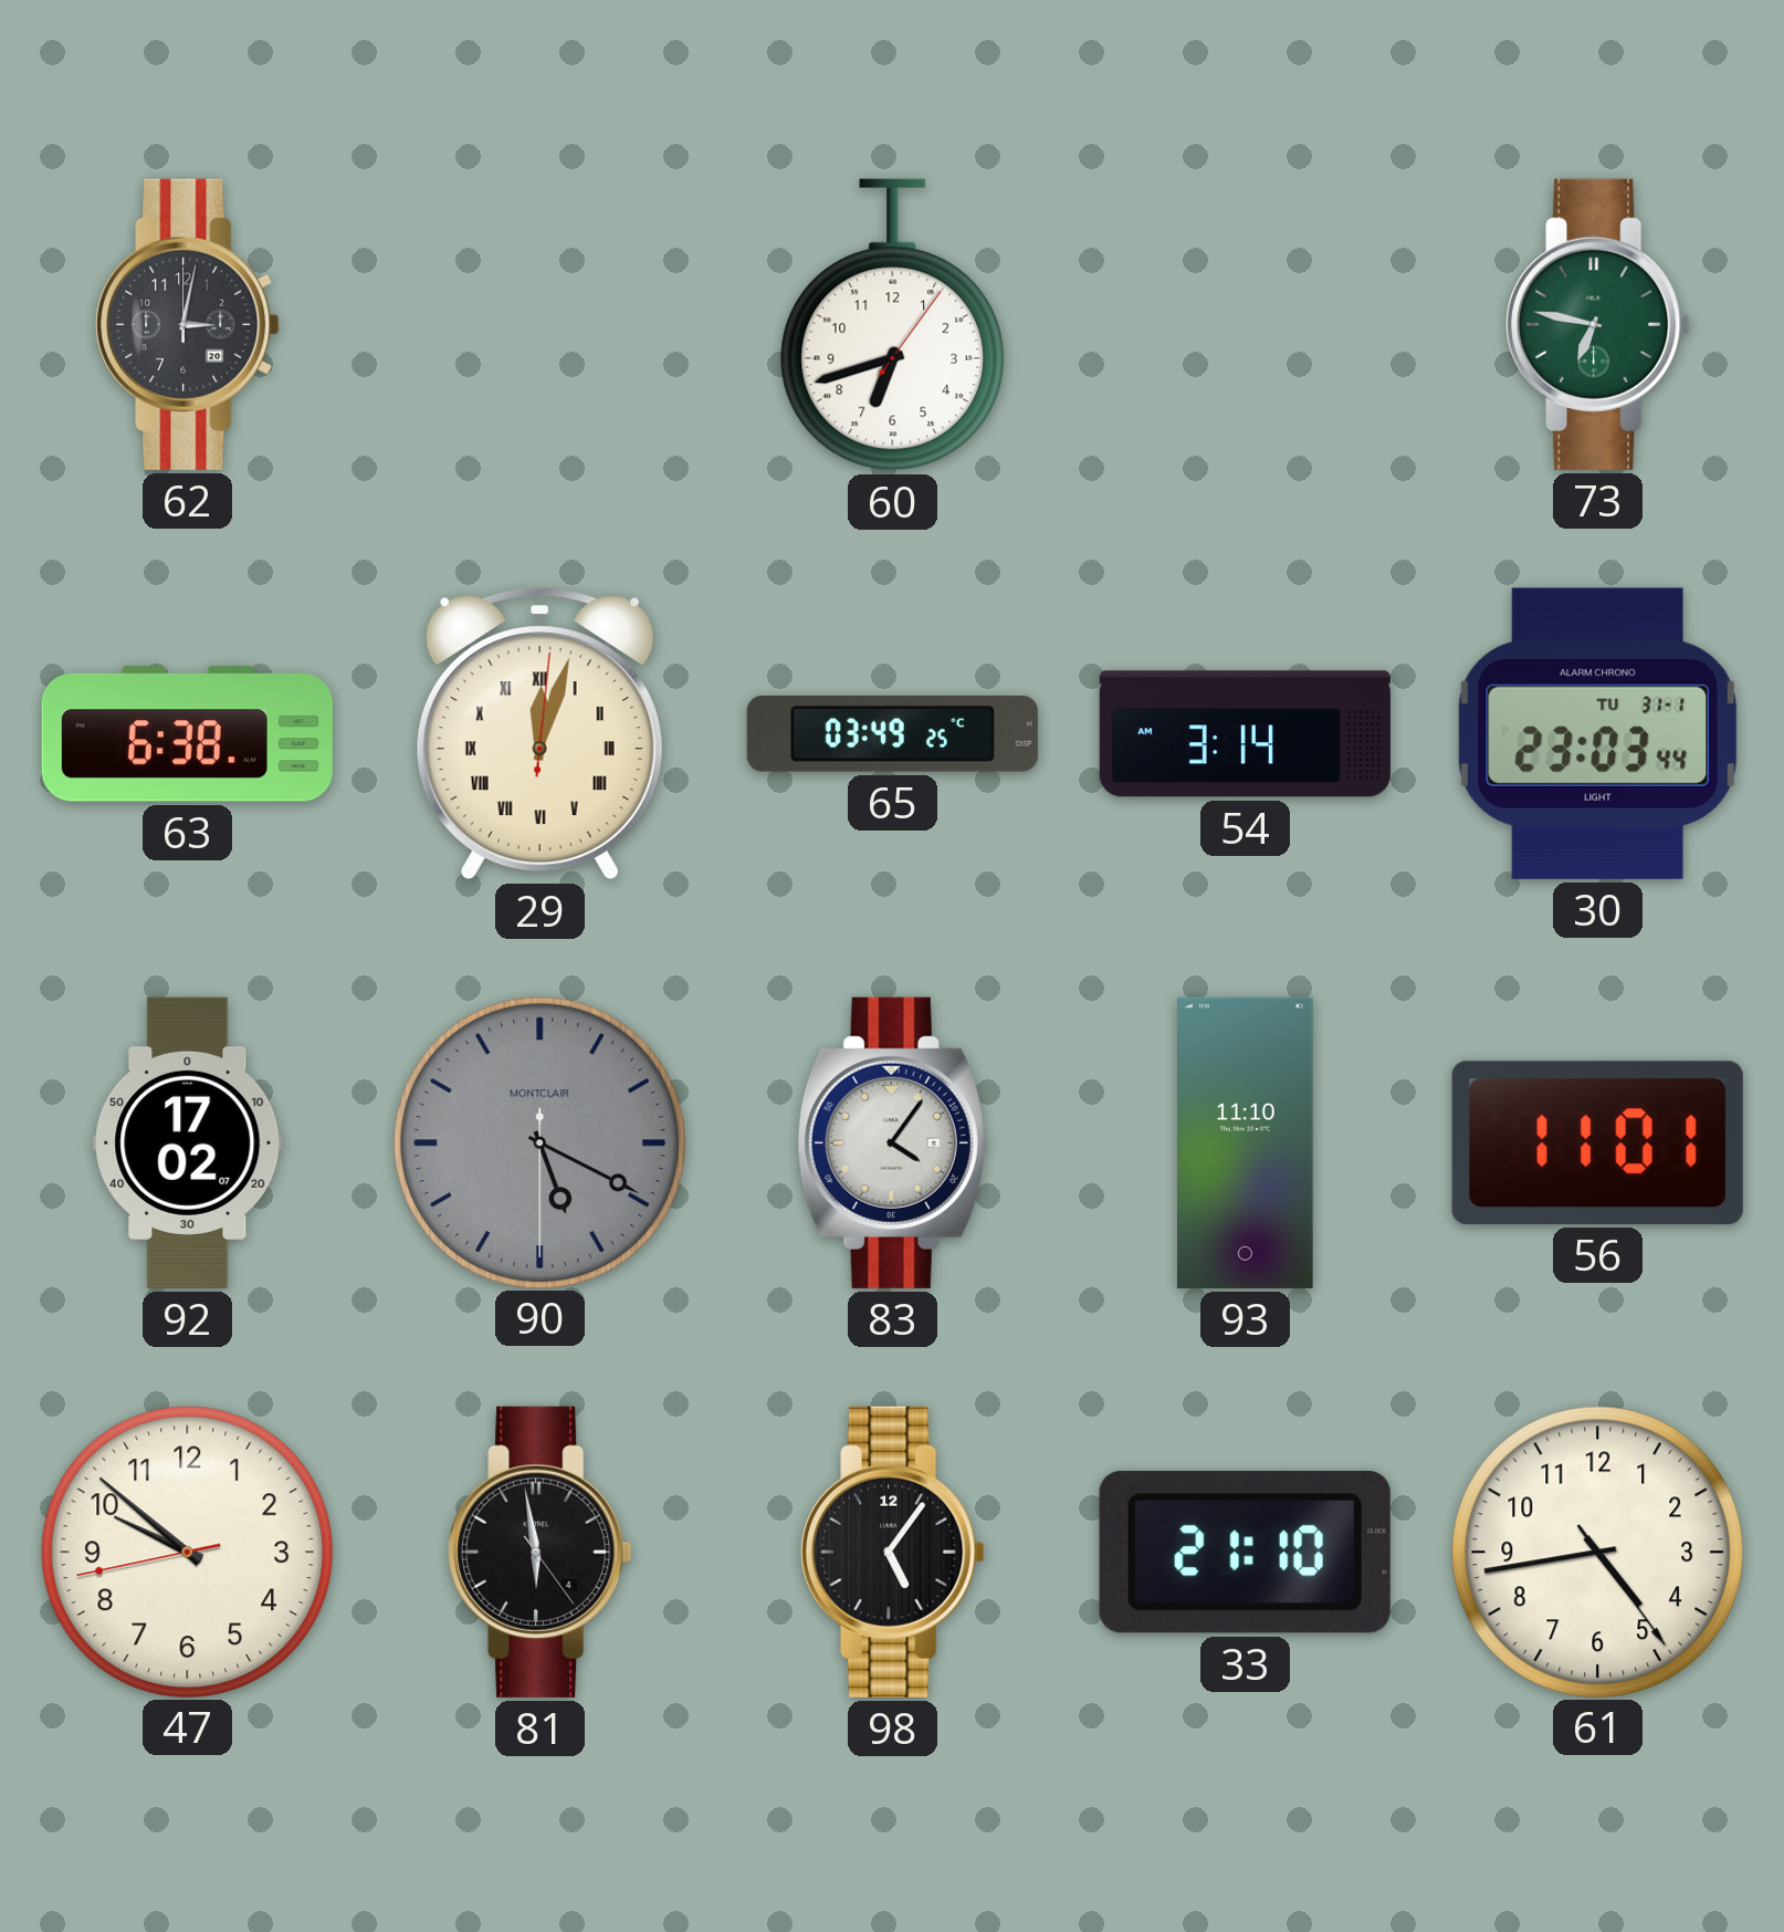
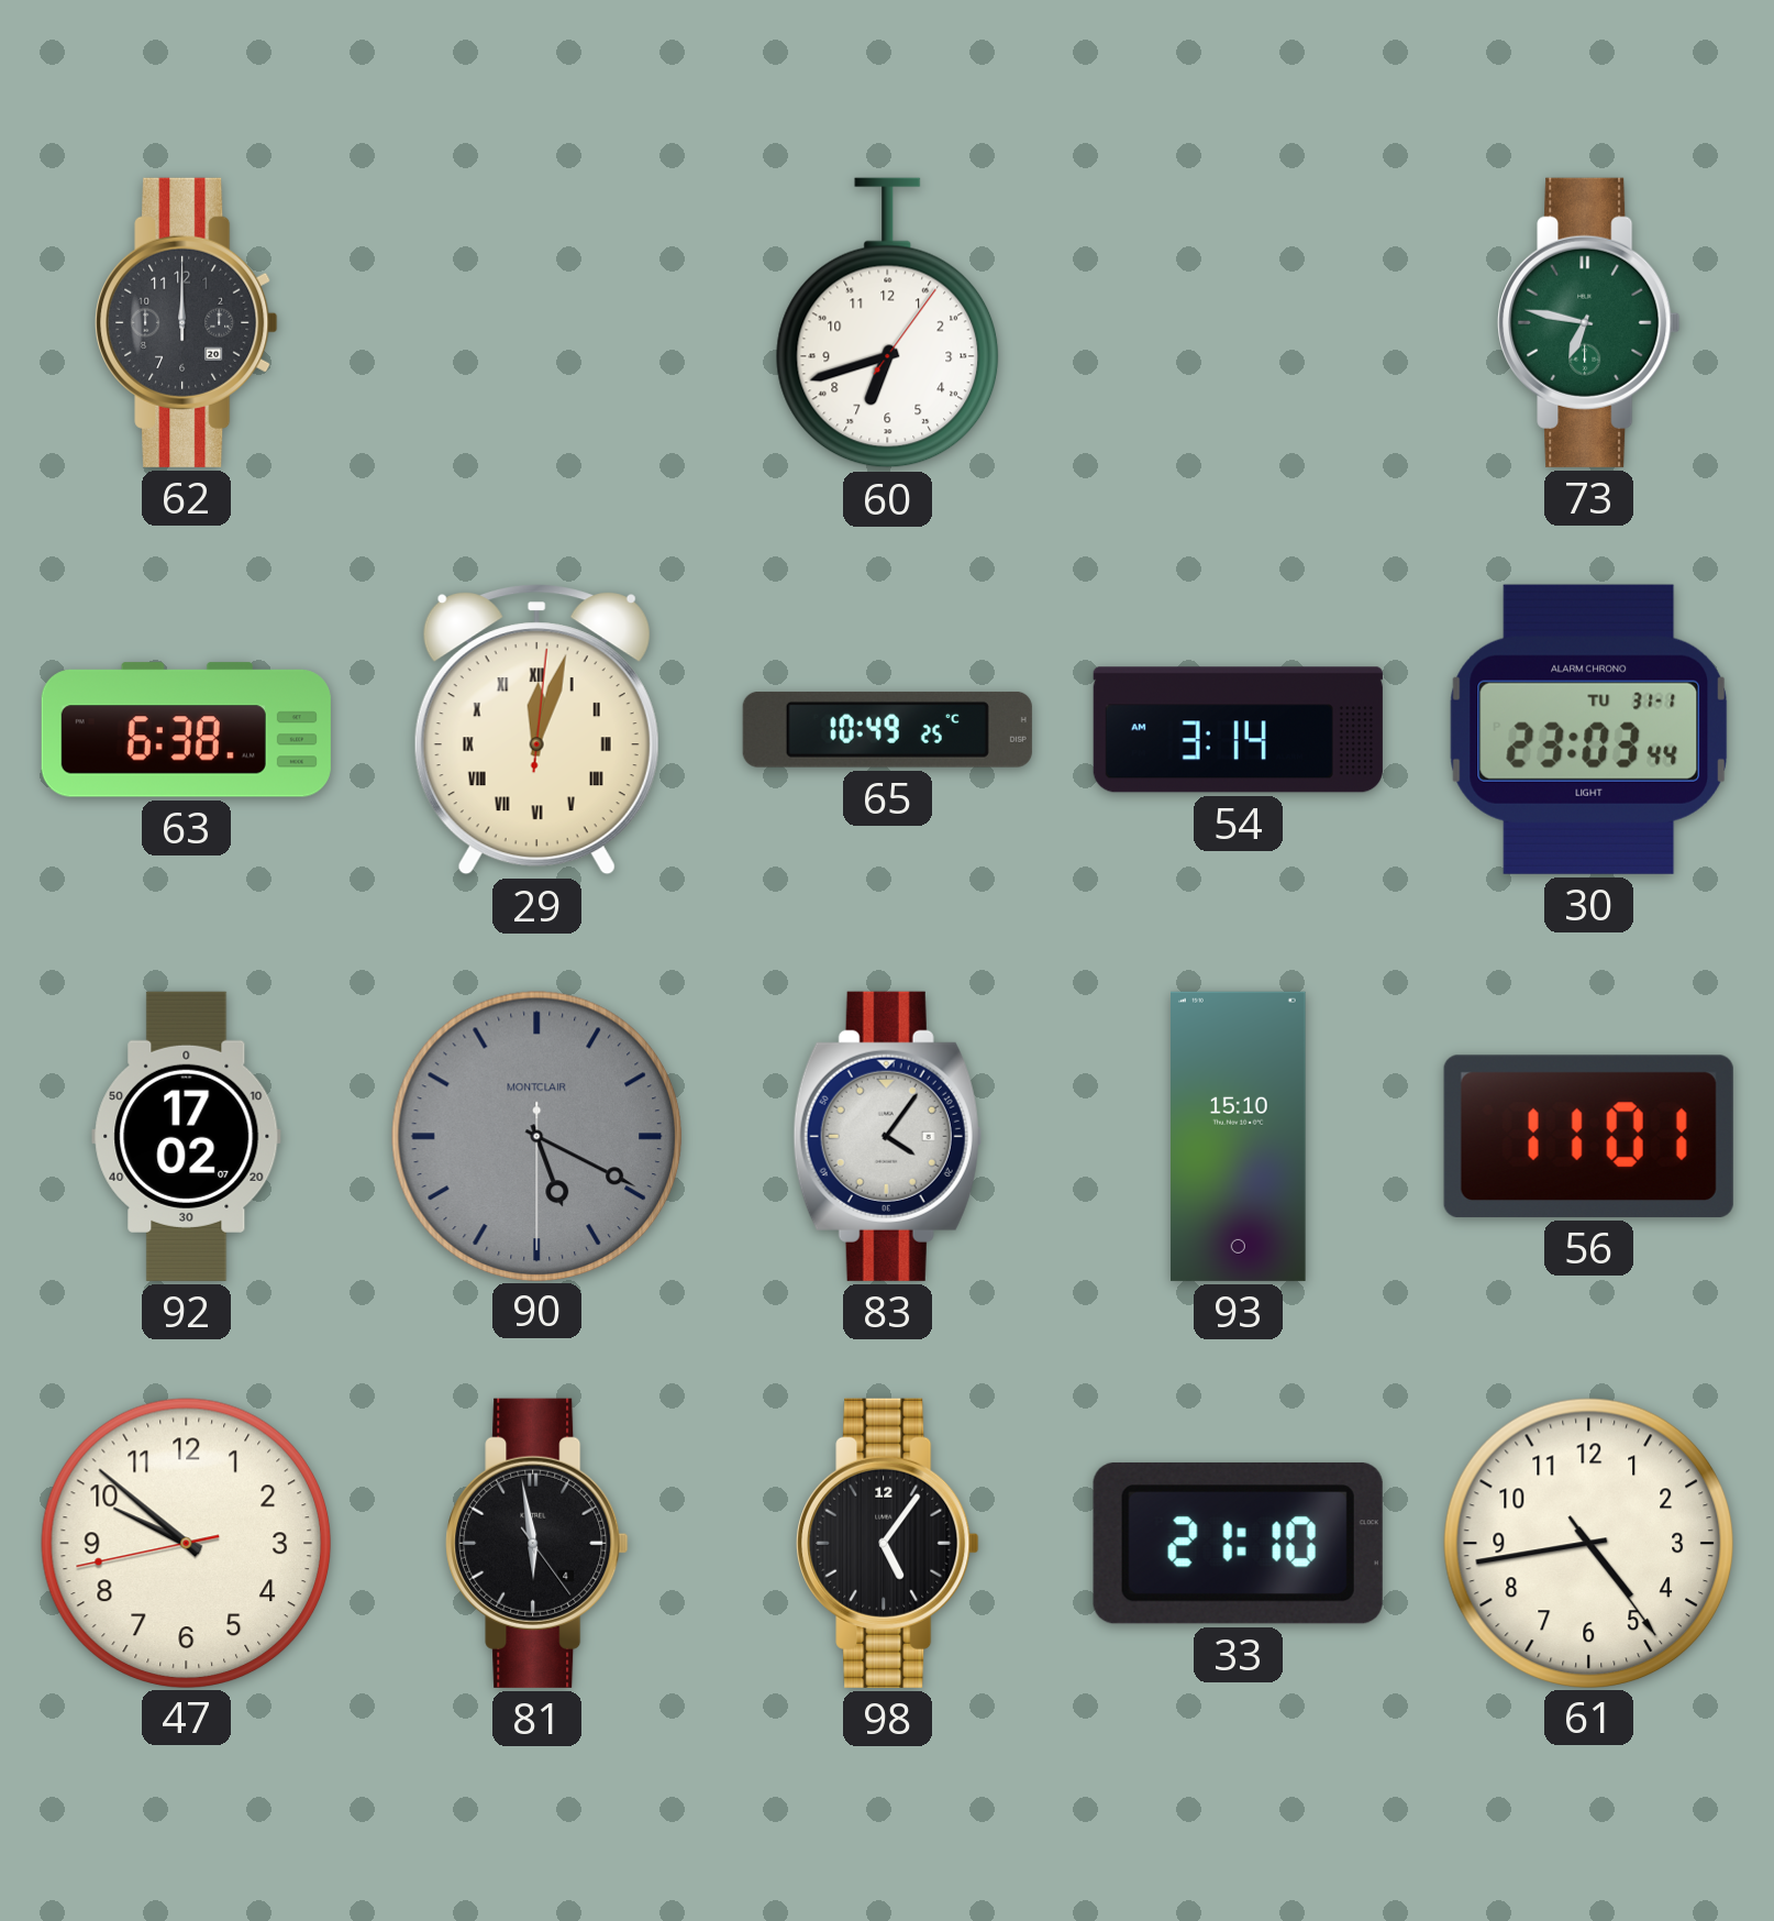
62: 3:02 -> 12:00 (187, 322)
65: 03:49 -> 10:49 (887, 729)
93: 11:10 -> 15:10 (1239, 1136)
